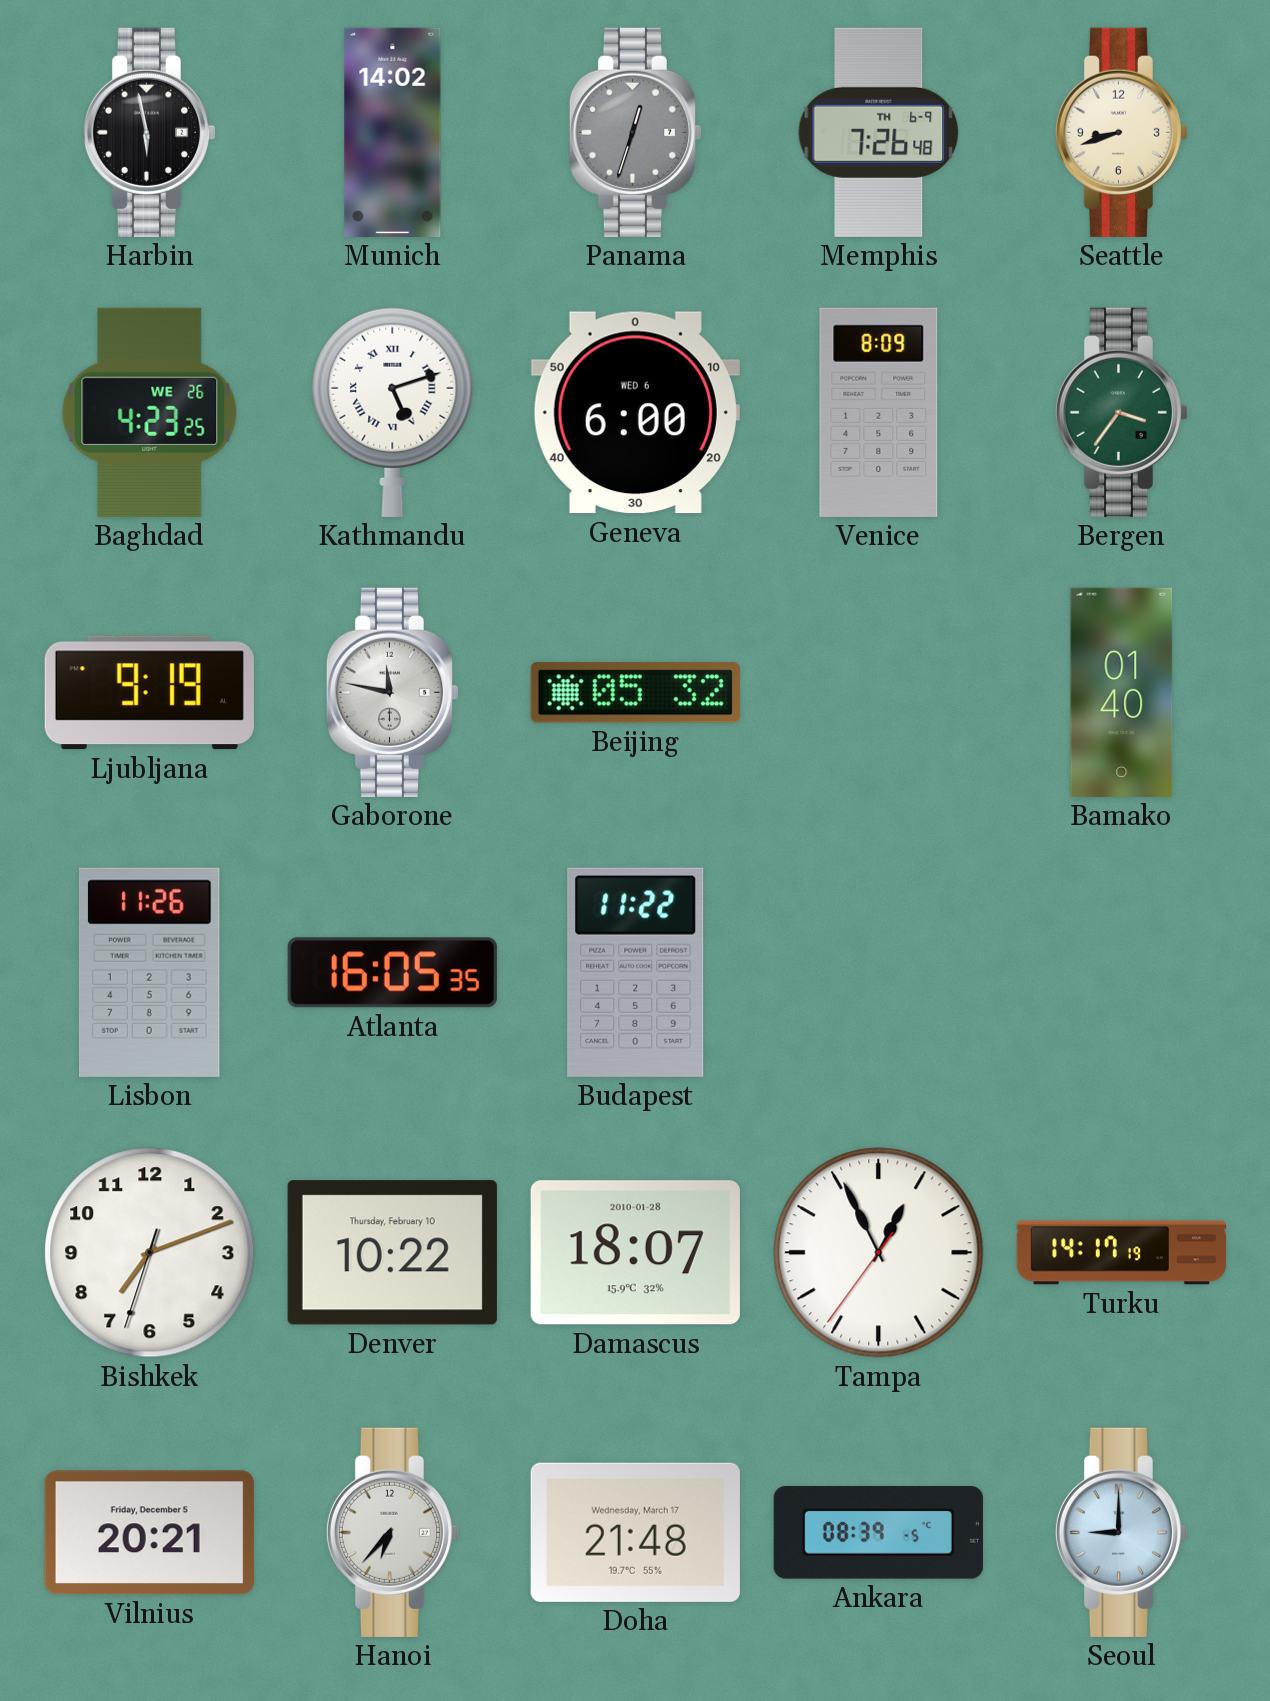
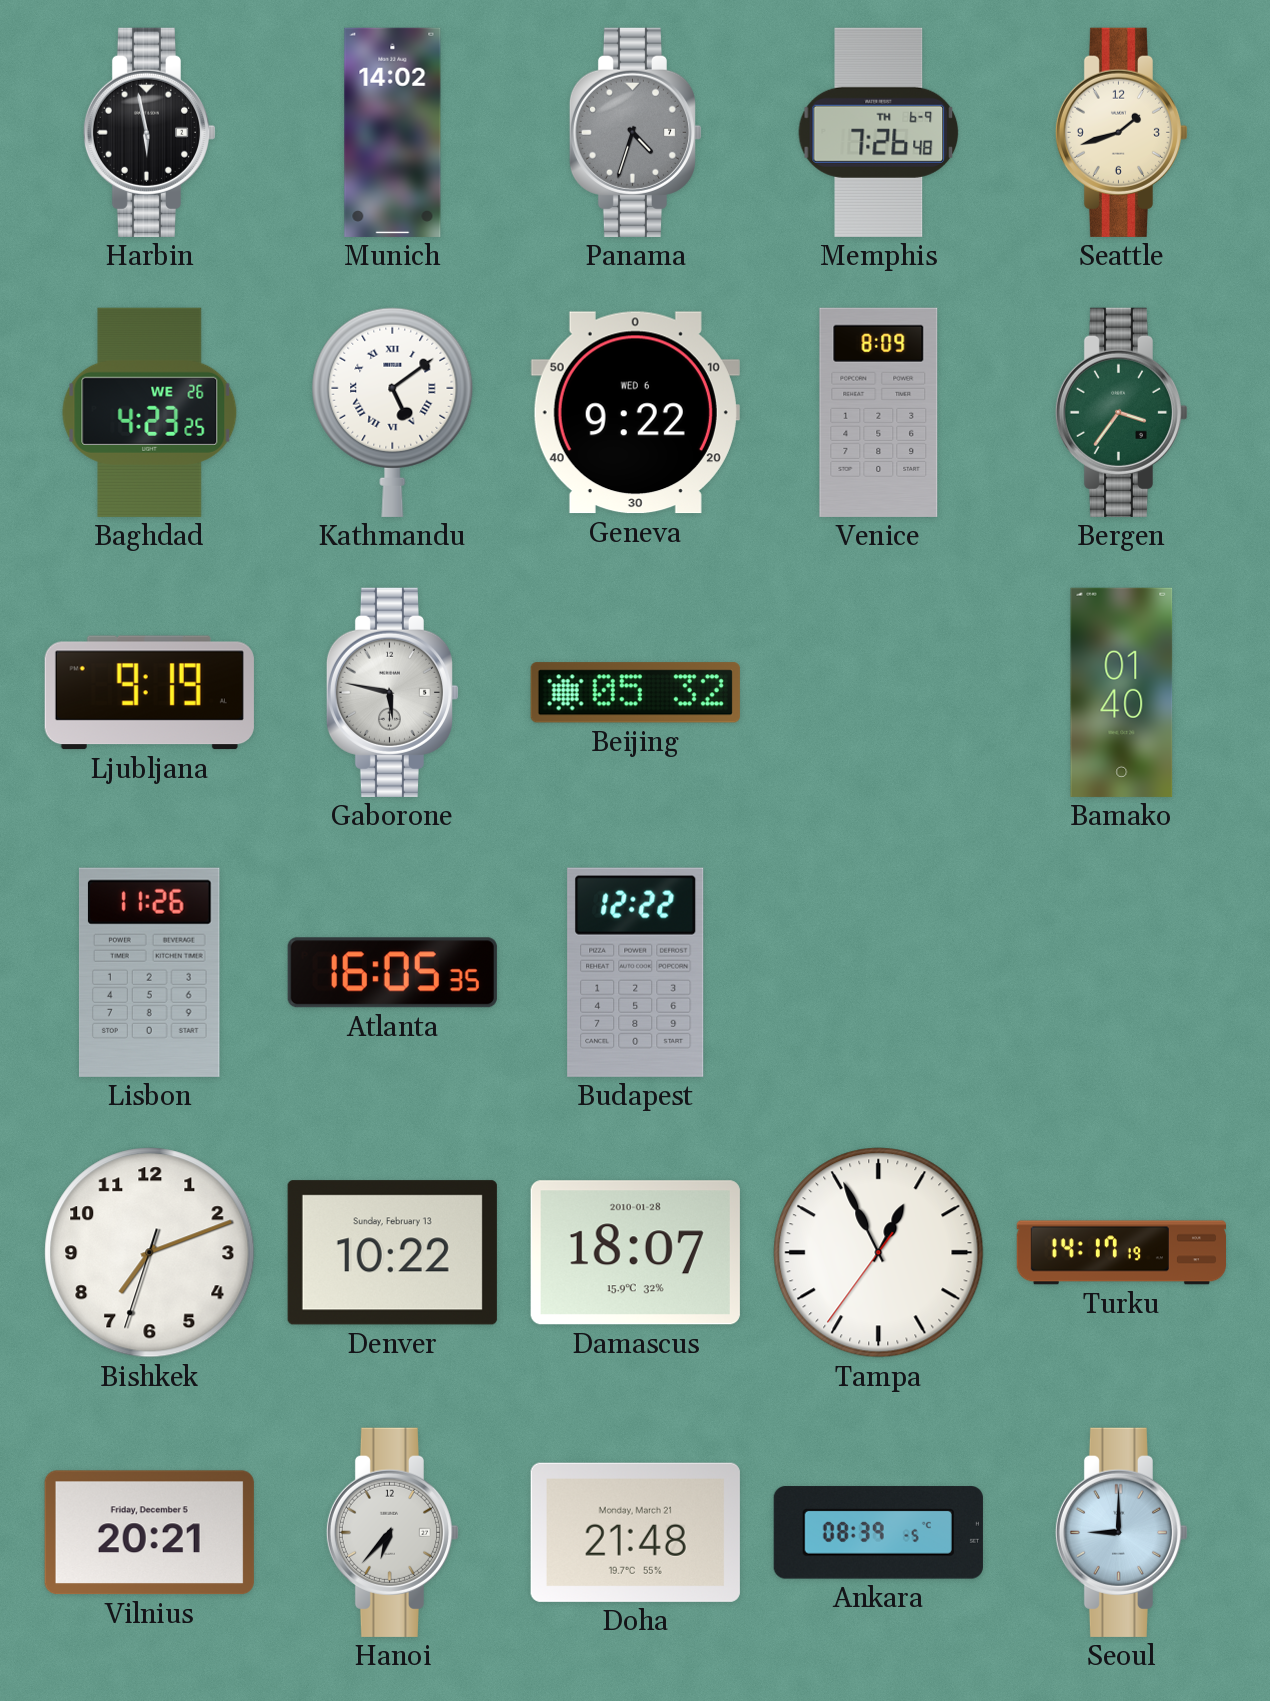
Panama: 12:33 -> 4:33 (636, 132)
Seattle: 8:42 -> 1:42 (1122, 132)
Kathmandu: 5:12 -> 5:09 (393, 412)
Geneva: 6:00 -> 9:22 (635, 413)
Gaborone: 11:47 -> 5:47 (393, 692)
Budapest: 11:22 -> 12:22 (636, 972)
Denver date: Thursday, February 10 -> Sunday, February 13 (392, 1253)
Doha date: Wednesday, March 17 -> Monday, March 21 (635, 1532)
